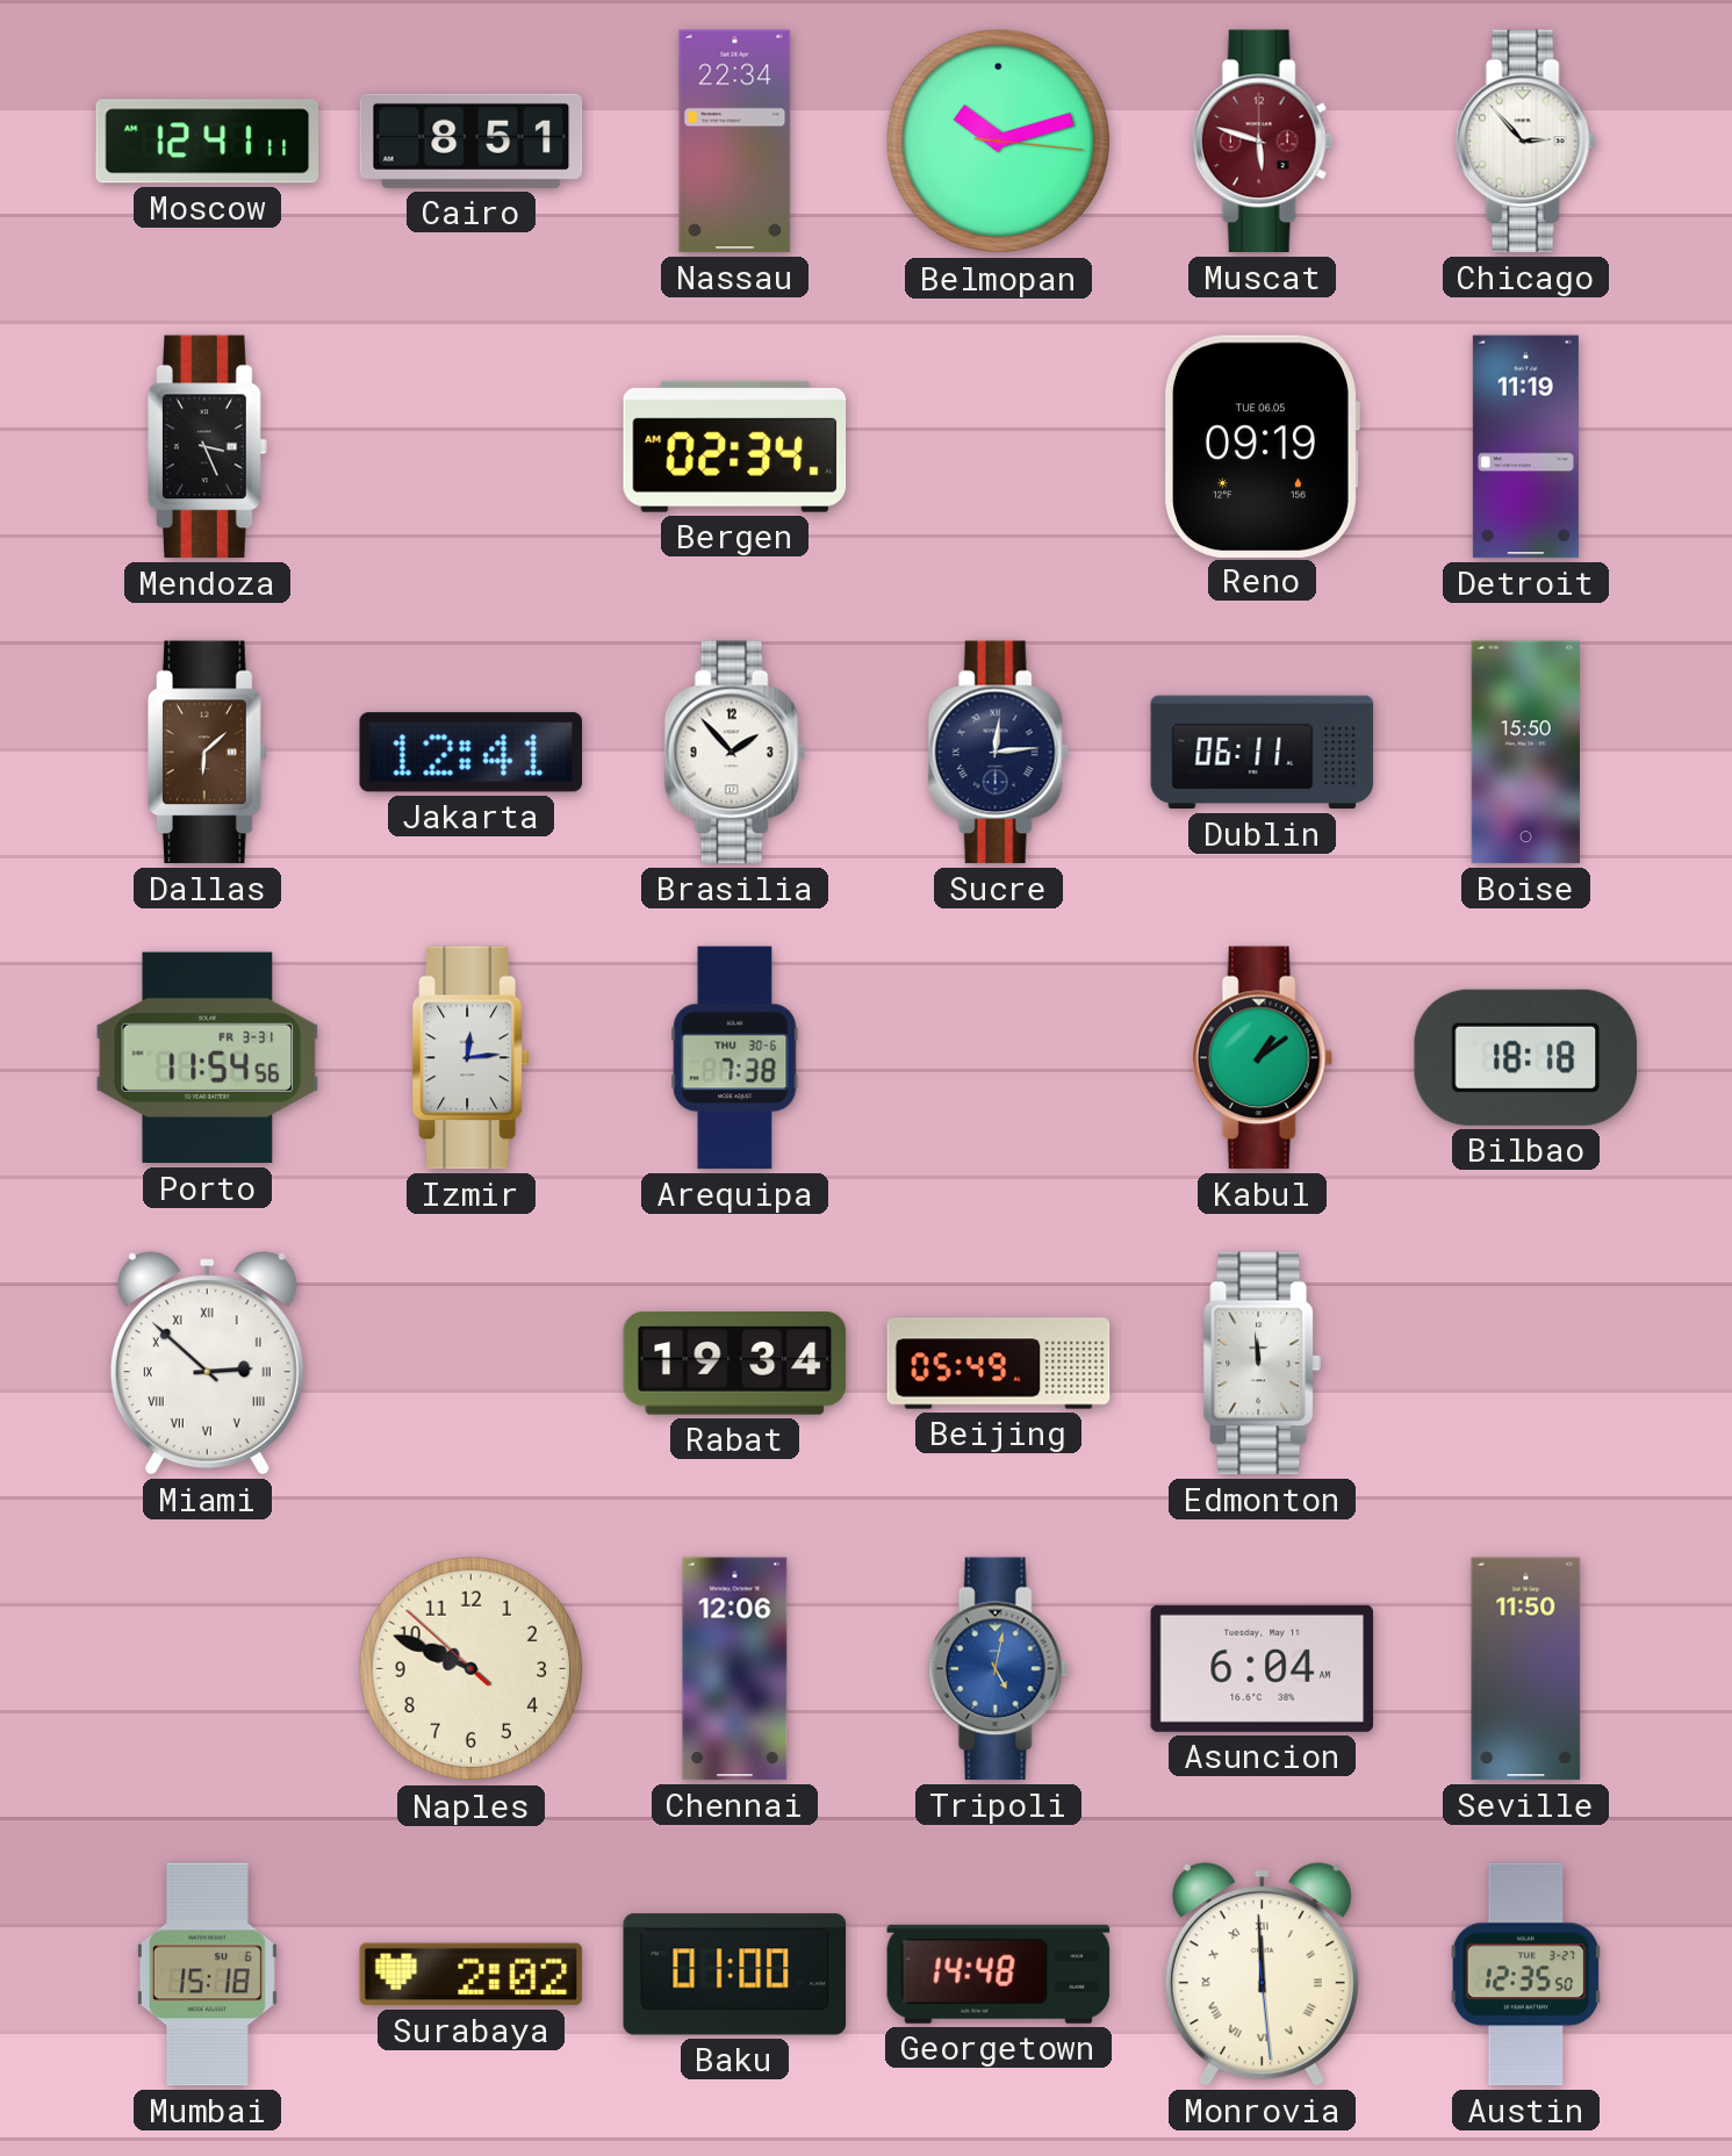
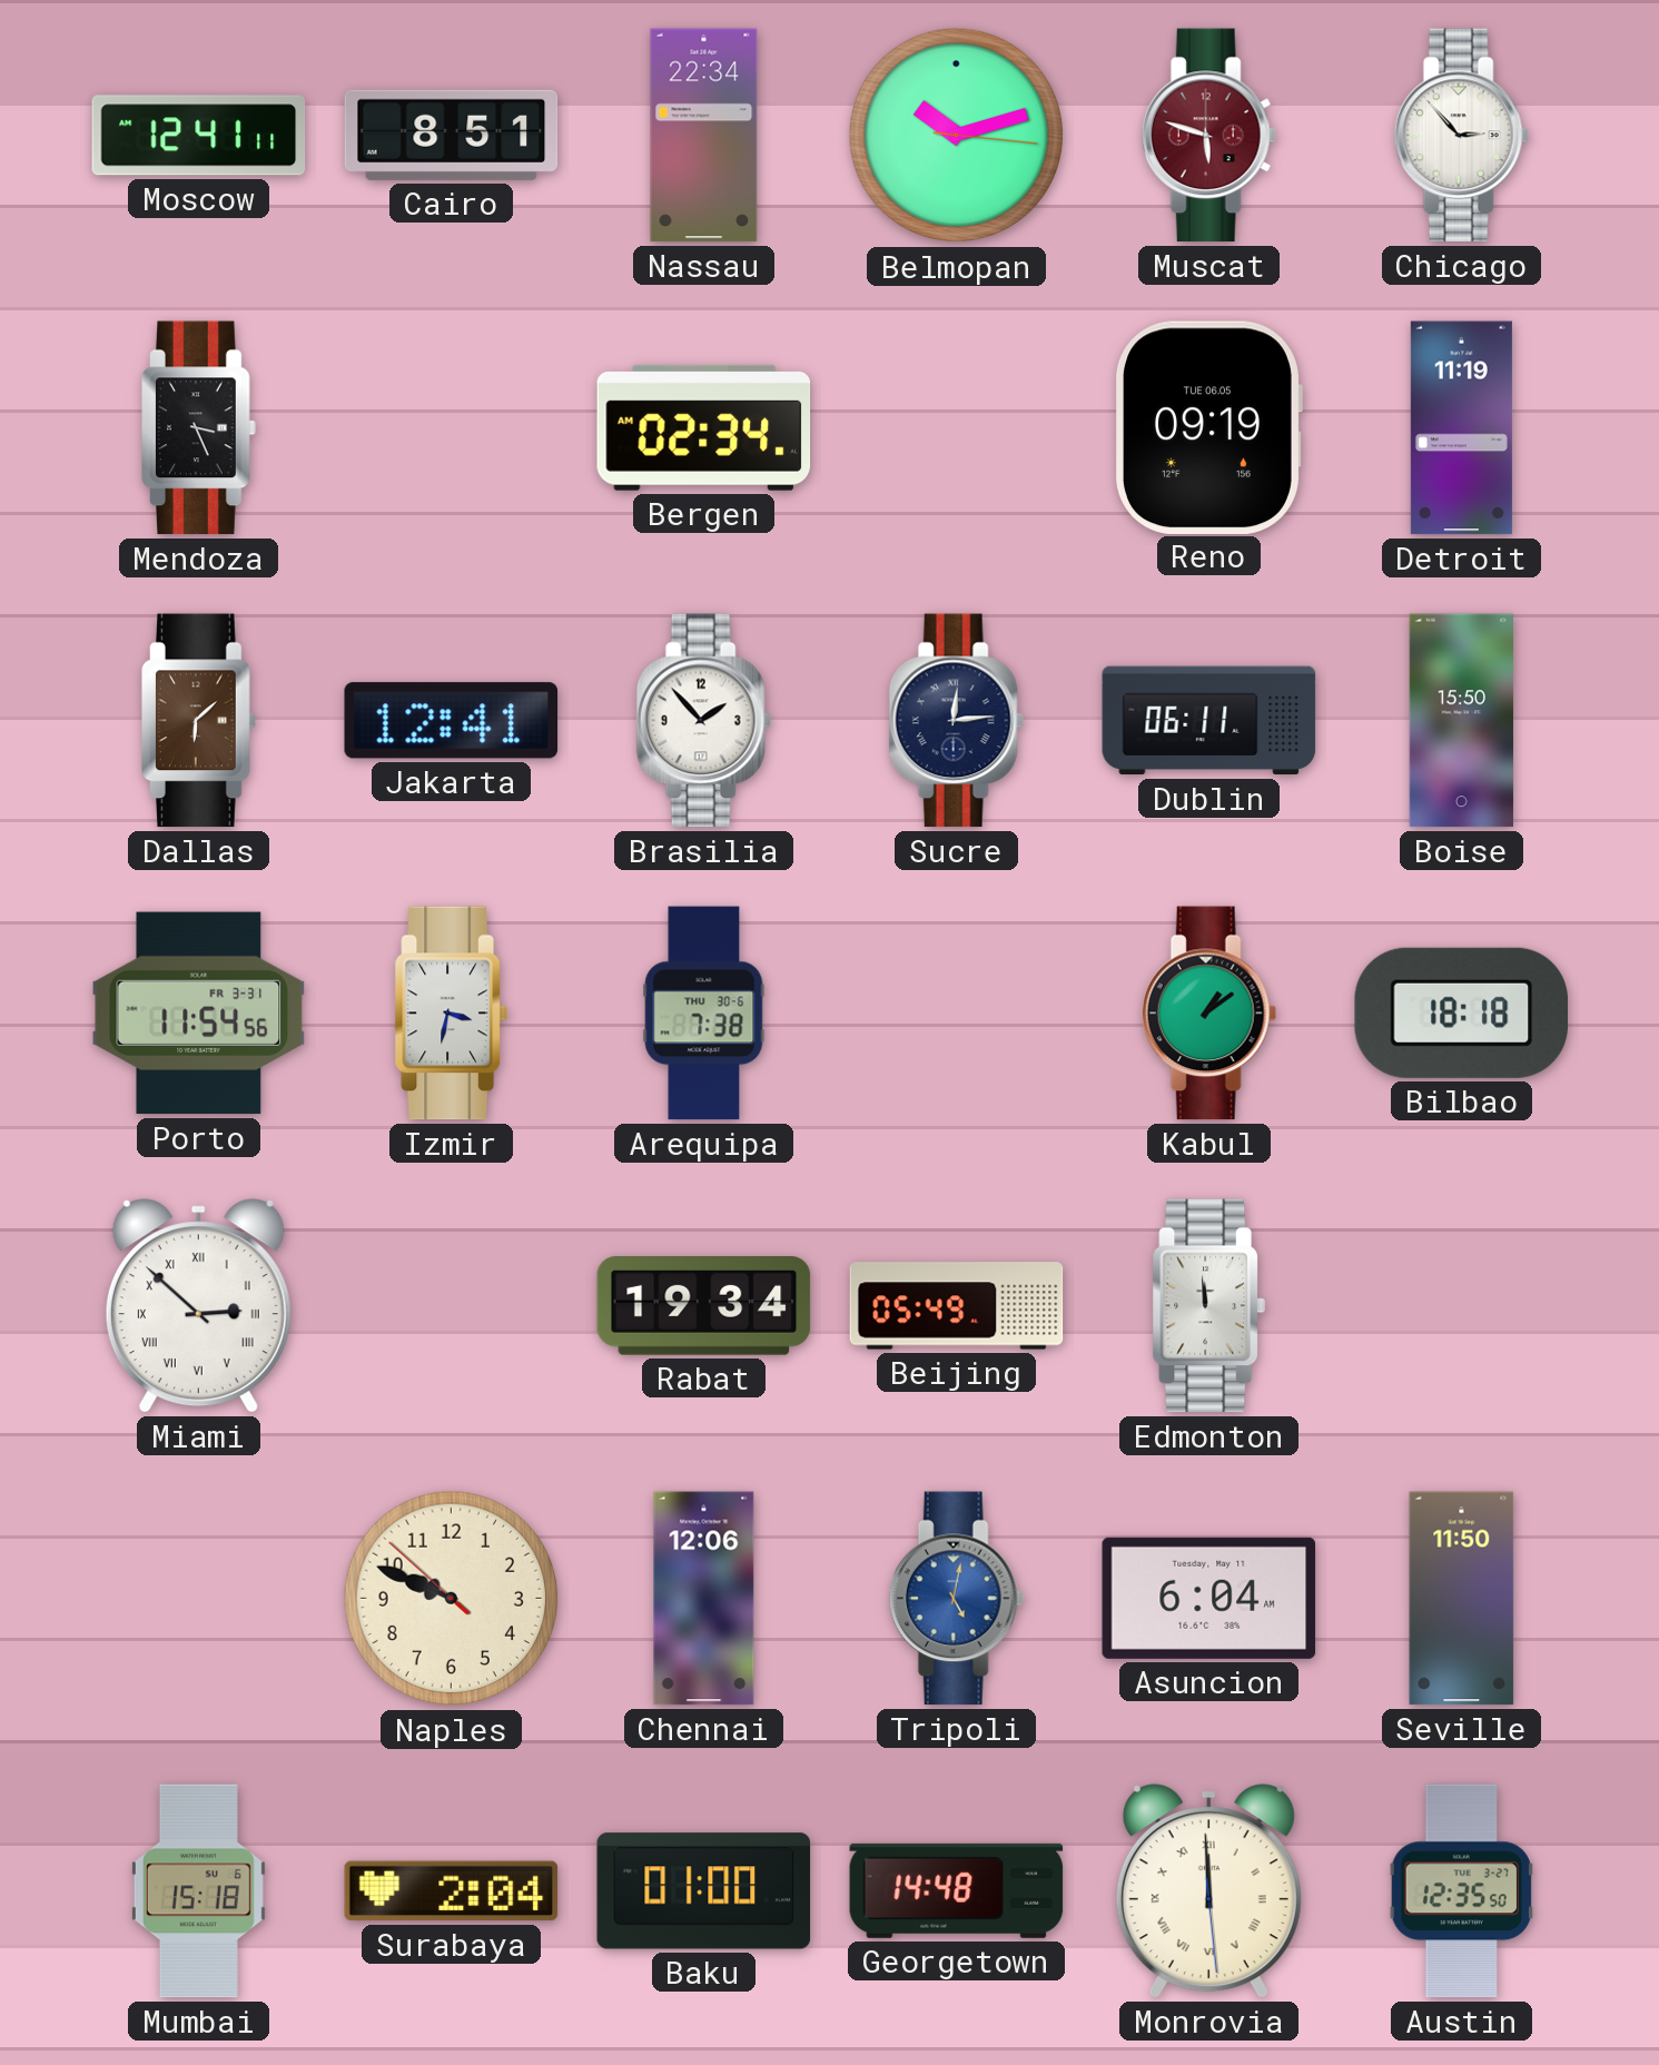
Izmir: 12:14 -> 3:32 (451, 1014)
Surabaya: 2:02 -> 2:04 (452, 1891)
